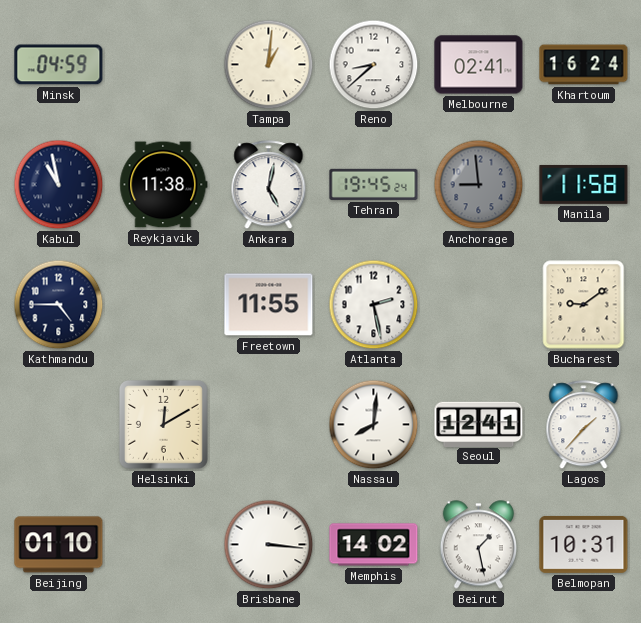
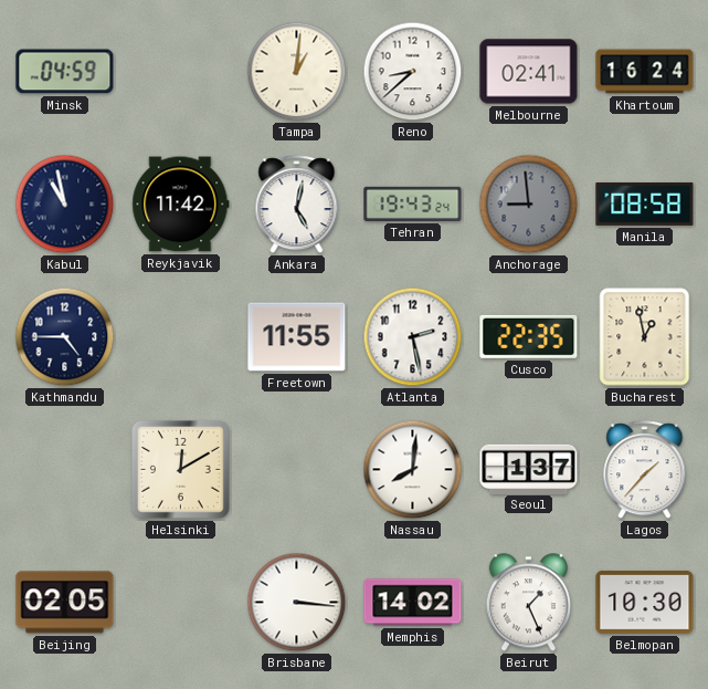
Reykjavik: 11:38 -> 11:42 (181, 205)
Tehran: 19:45 -> 19:43 (413, 203)
Manila: 11:58 -> 08:58 (645, 203)
Cusco: none -> 22:35 (529, 336)
Bucharest: 9:09 -> 12:58 (645, 337)
Seoul: 12:41 -> 1:37 (529, 469)
Beijing: 01:10 -> 02:05 (65, 603)
Beirut: 1:28 -> 1:26 (528, 603)
Belmopan: 10:31 -> 10:30 (645, 602)
